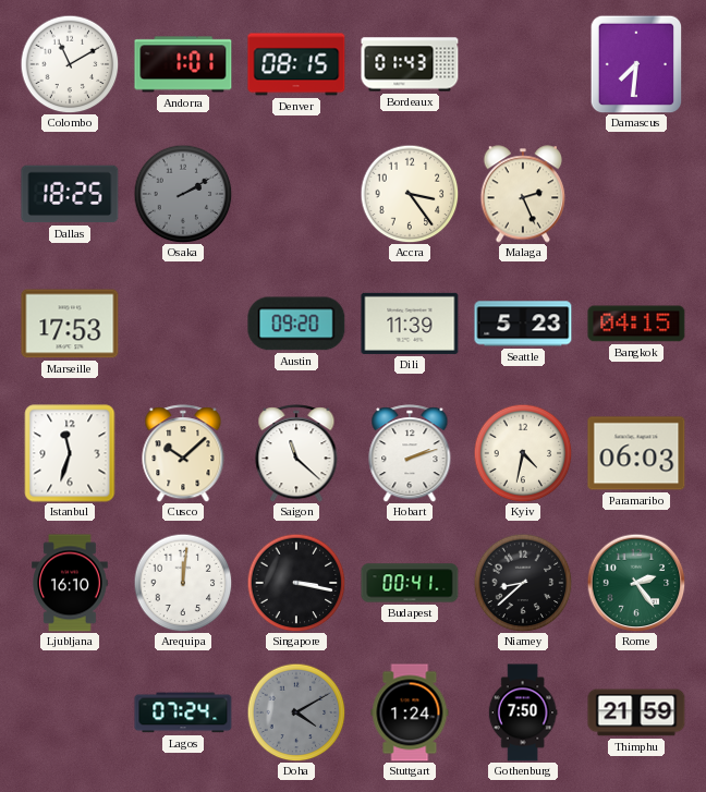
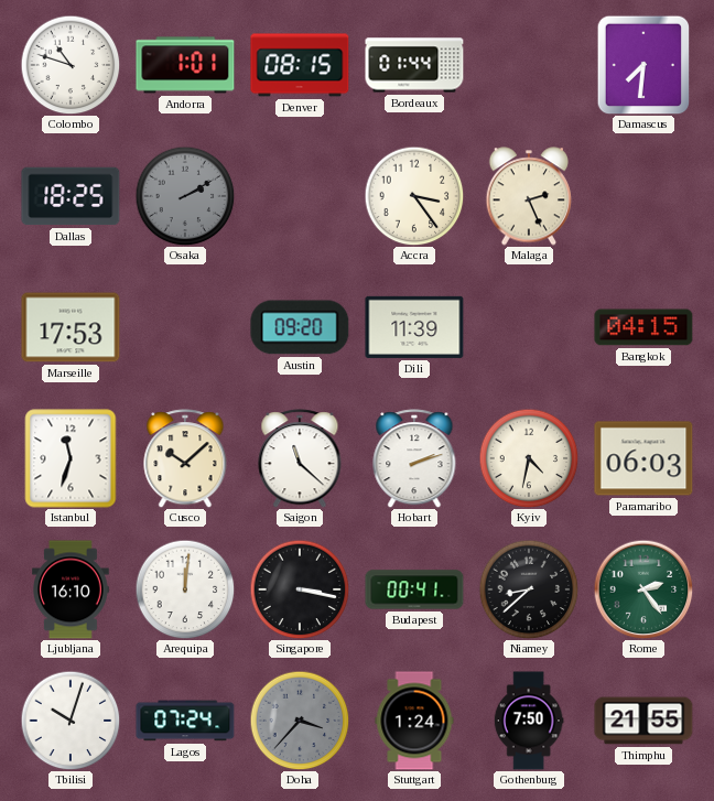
Colombo: 11:10 -> 10:48 (71, 65)
Bordeaux: 01:43 -> 01:44 (414, 65)
Seattle: 5:23 -> none (523, 324)
Tbilisi: none -> 10:03 (71, 721)
Doha: 4:10 -> 3:37 (300, 721)
Thimphu: 21:59 -> 21:55 (643, 721)
